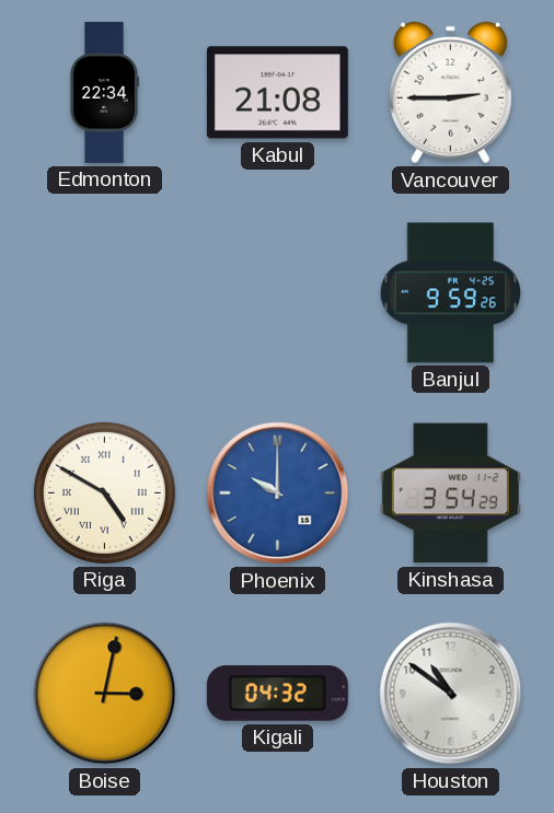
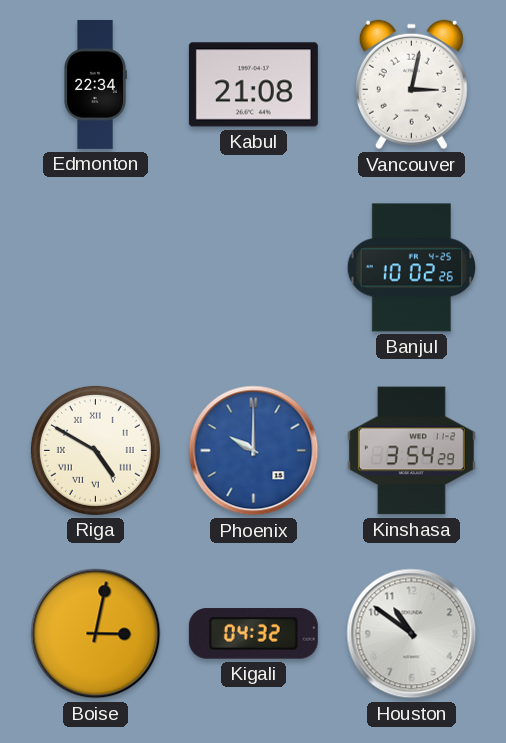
Vancouver: 2:45 -> 3:02 (411, 85)
Banjul: 9:59 -> 10:02 (411, 268)
